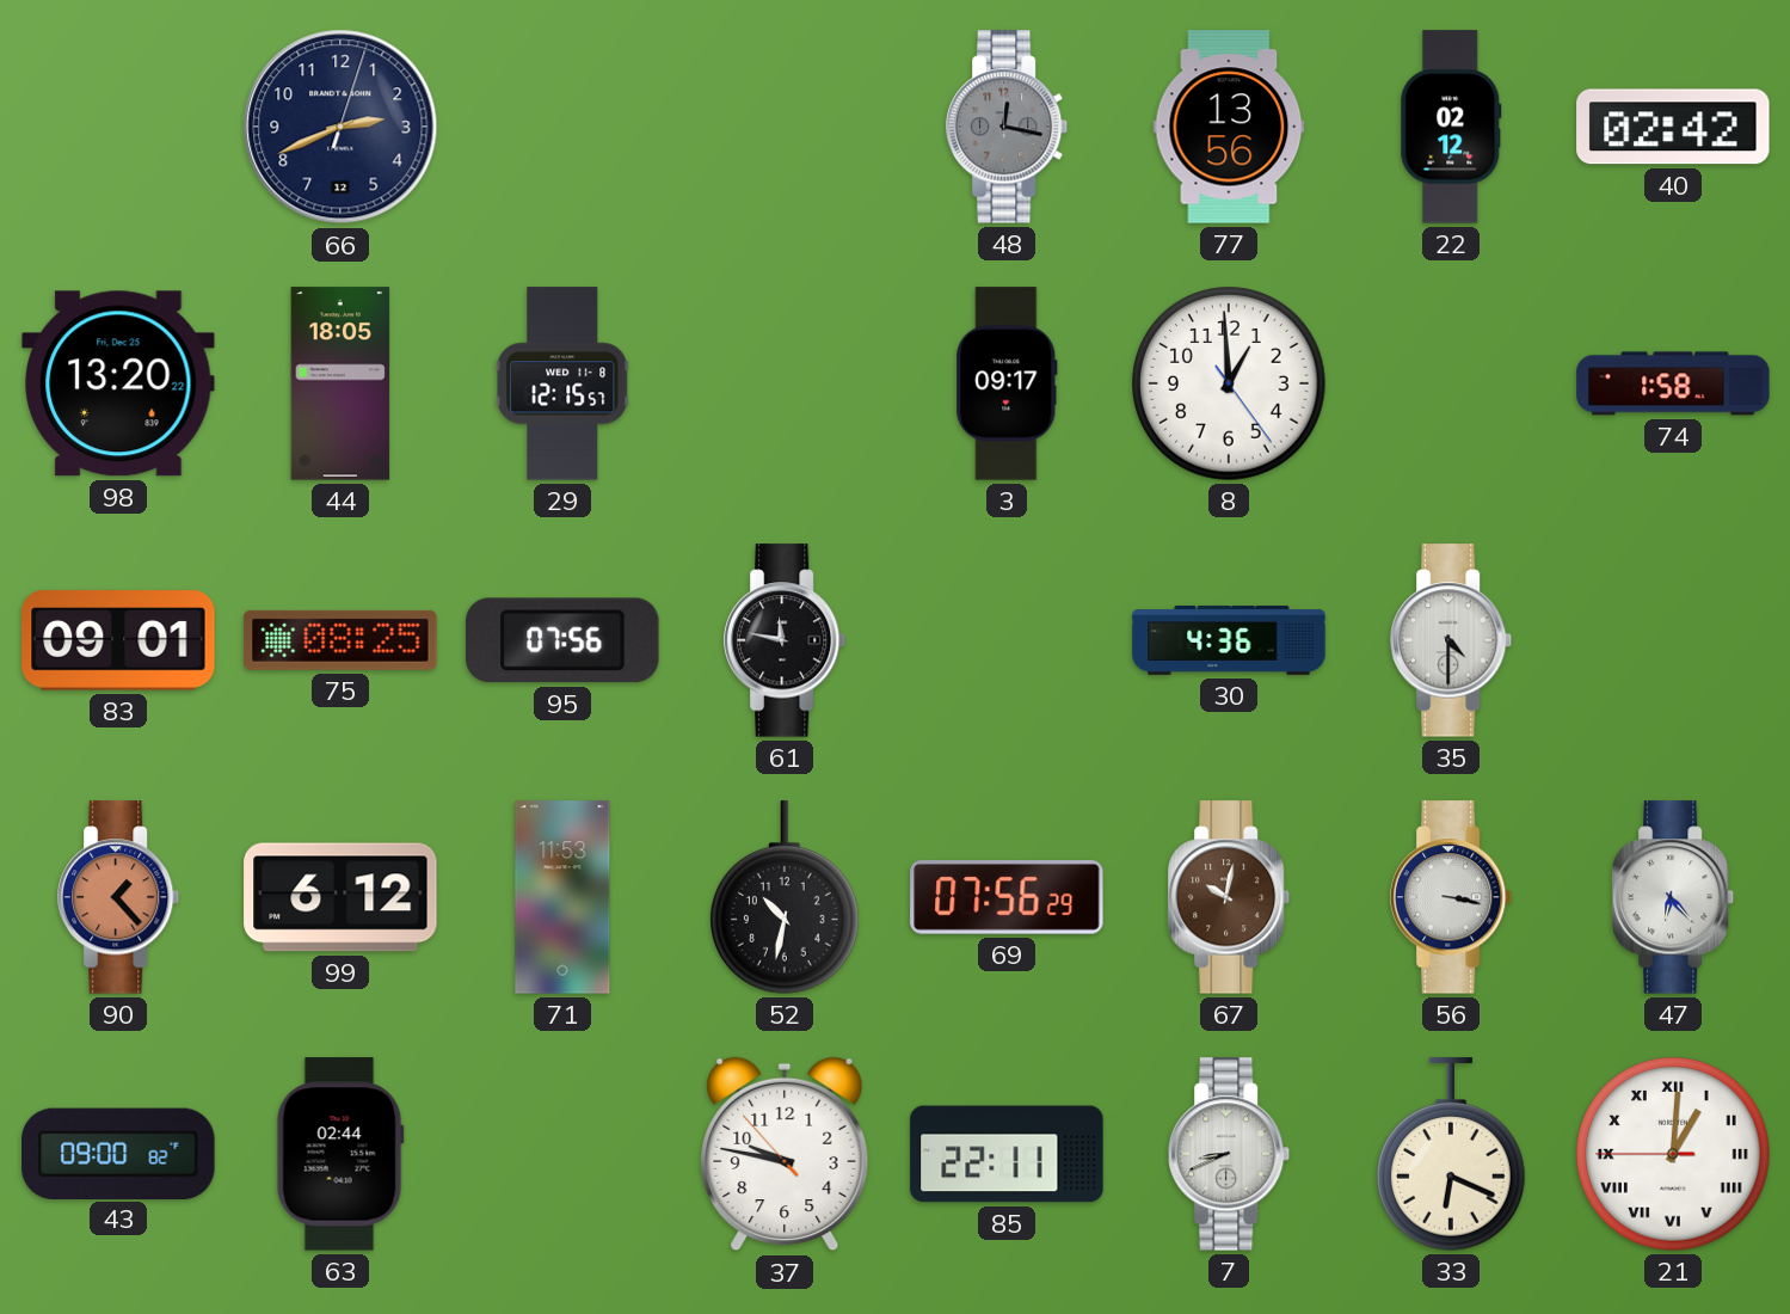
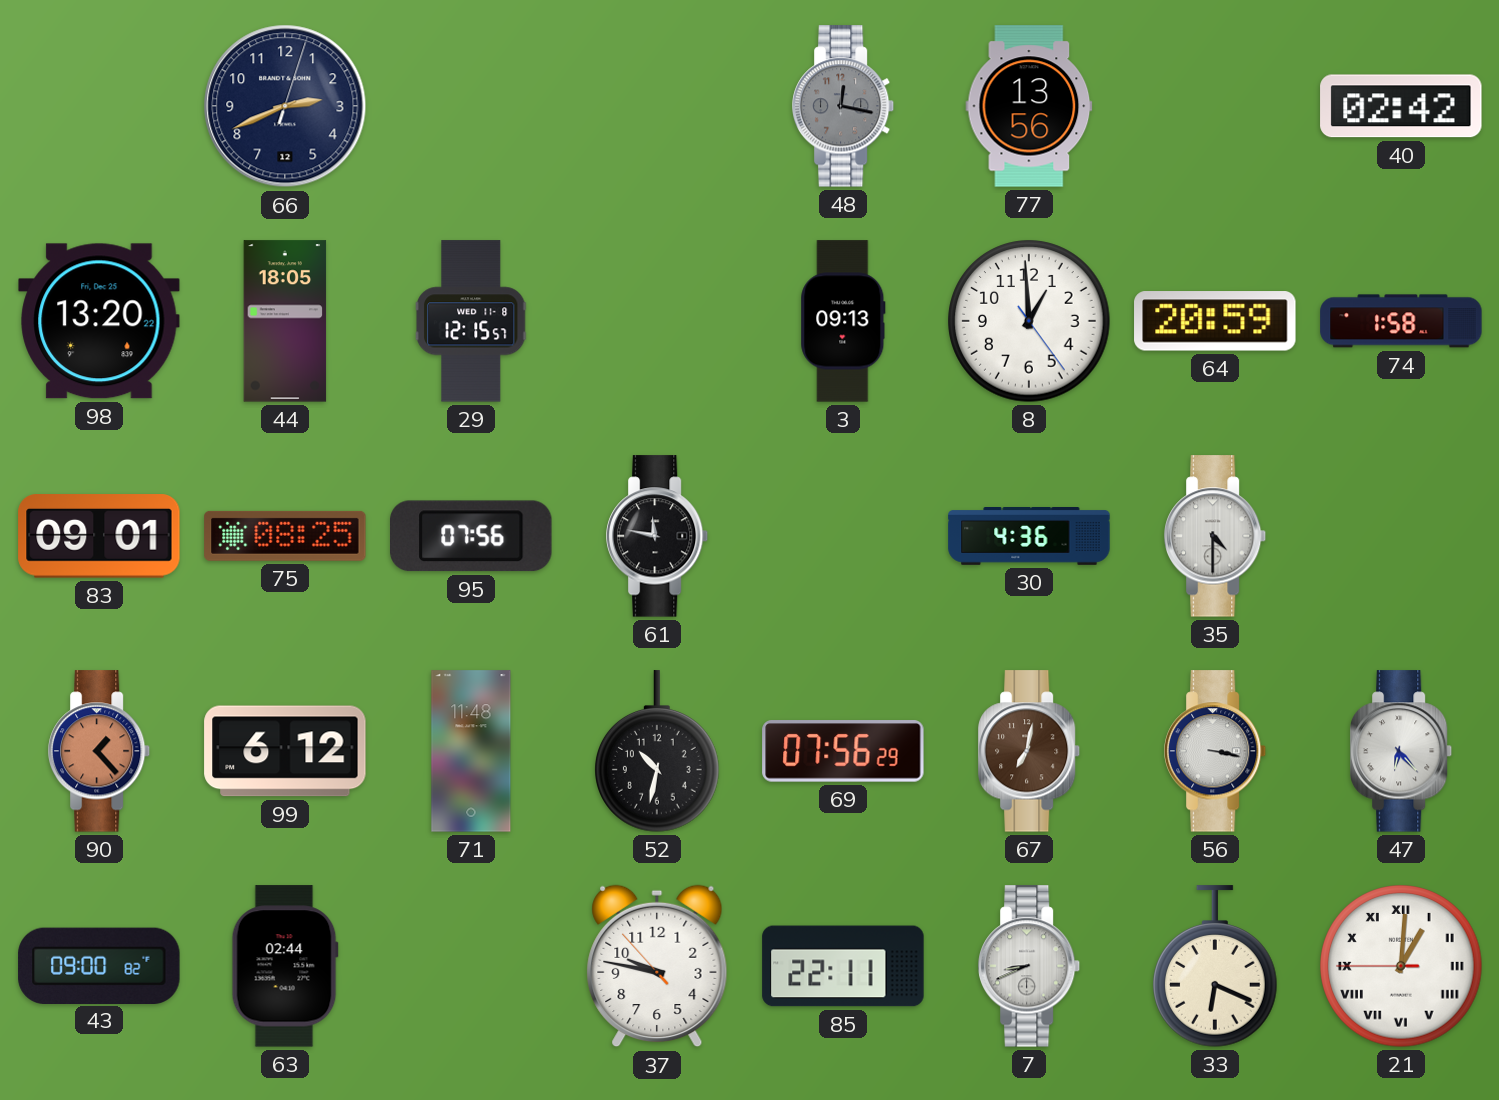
22: 02:12 -> none (1451, 127)
3: 09:17 -> 09:13 (843, 321)
64: none -> 20:59 (1215, 321)
71: 11:53 -> 11:48 (471, 751)
67: 10:02 -> 7:02 (1029, 751)
